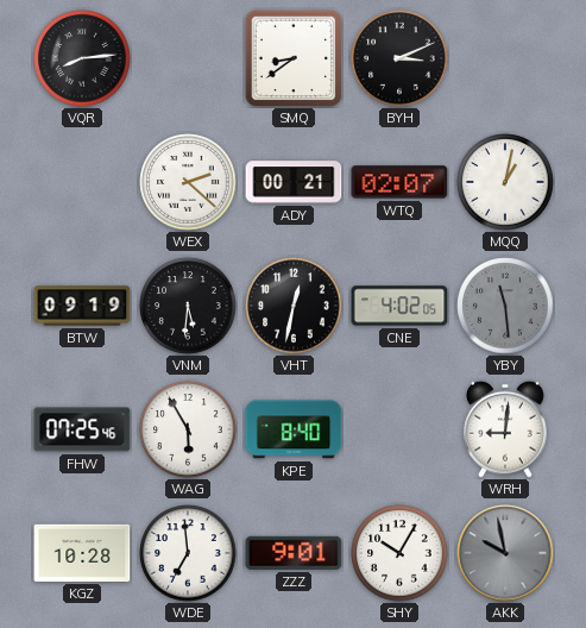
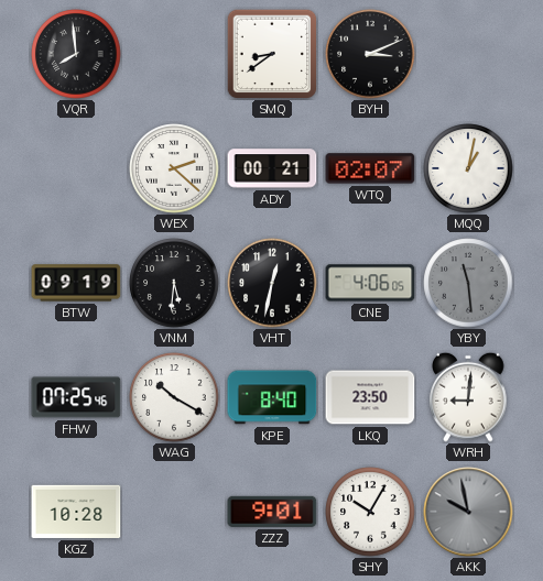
VQR: 8:14 -> 7:59 (76, 54)
CNE: 4:02 -> 4:06 (370, 283)
WAG: 5:55 -> 10:20 (174, 397)
LKQ: none -> 23:50 (370, 397)
WDE: 6:59 -> none (188, 553)
